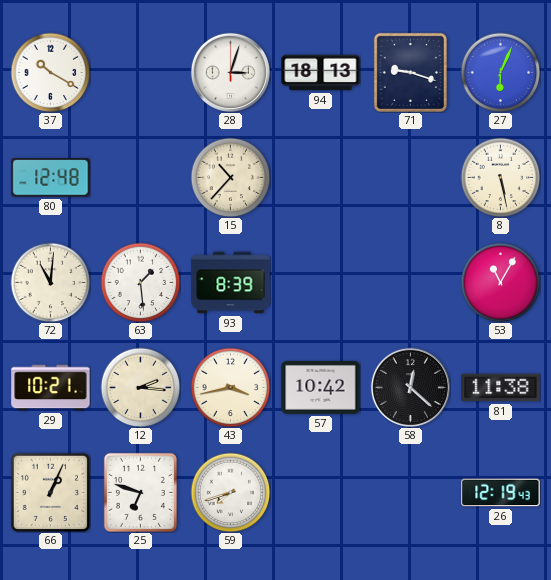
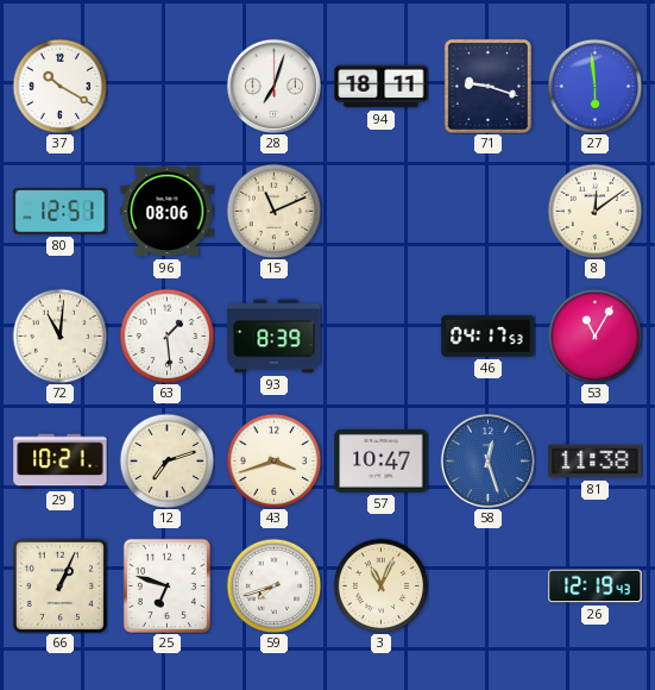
28: 3:03 -> 7:03 (273, 86)
94: 18:13 -> 18:11 (382, 87)
27: 6:04 -> 5:59 (594, 86)
80: 12:48 -> 12:51 (61, 212)
96: none -> 08:06 (168, 212)
15: 10:37 -> 11:11 (273, 211)
8: 5:28 -> 12:09 (594, 211)
46: none -> 04:17 (489, 335)
12: 2:16 -> 7:12 (166, 460)
43: 3:43 -> 3:42 (273, 460)
57: 10:42 -> 10:47 (382, 460)
58: 12:22 -> 12:27 (487, 460)
58 dial: black -> blue (487, 460)
3: none -> 11:04 (380, 585)
